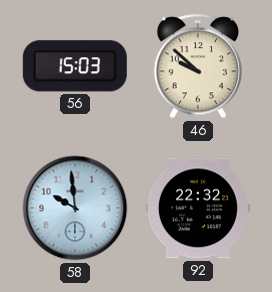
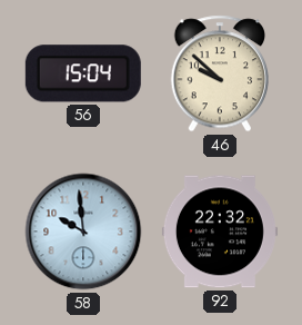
56: 15:03 -> 15:04 (83, 73)
